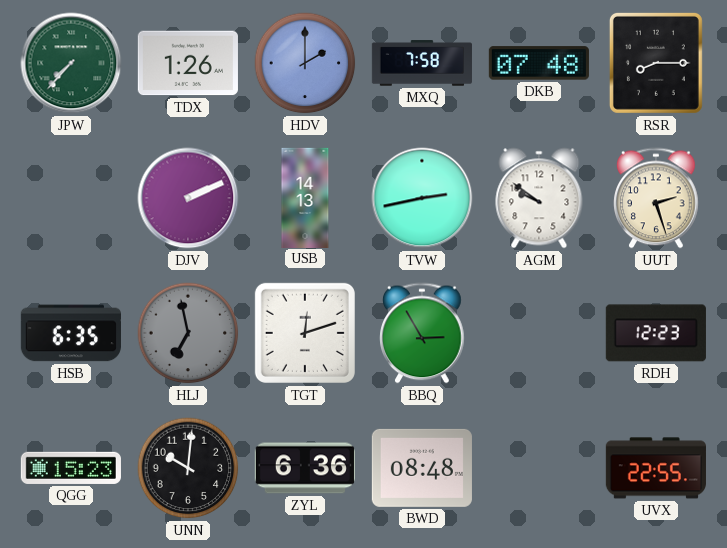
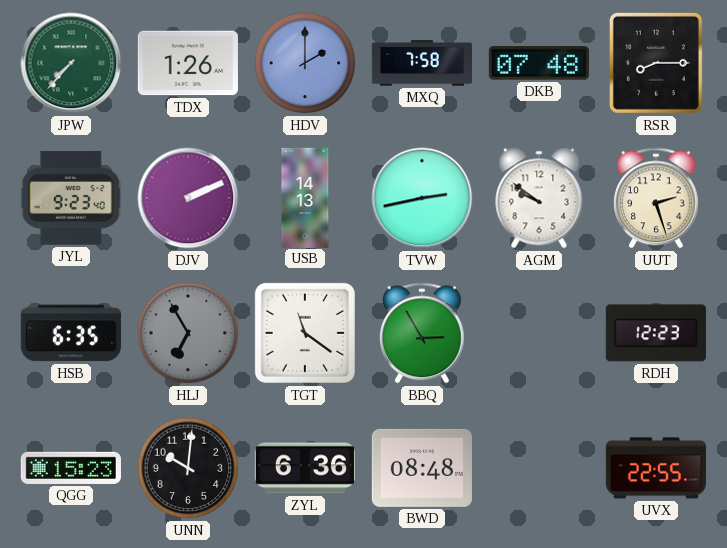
JYL: none -> 9:23 (71, 198)
HLJ: 6:58 -> 6:55 (188, 333)
TGT: 12:12 -> 11:21 (305, 333)
